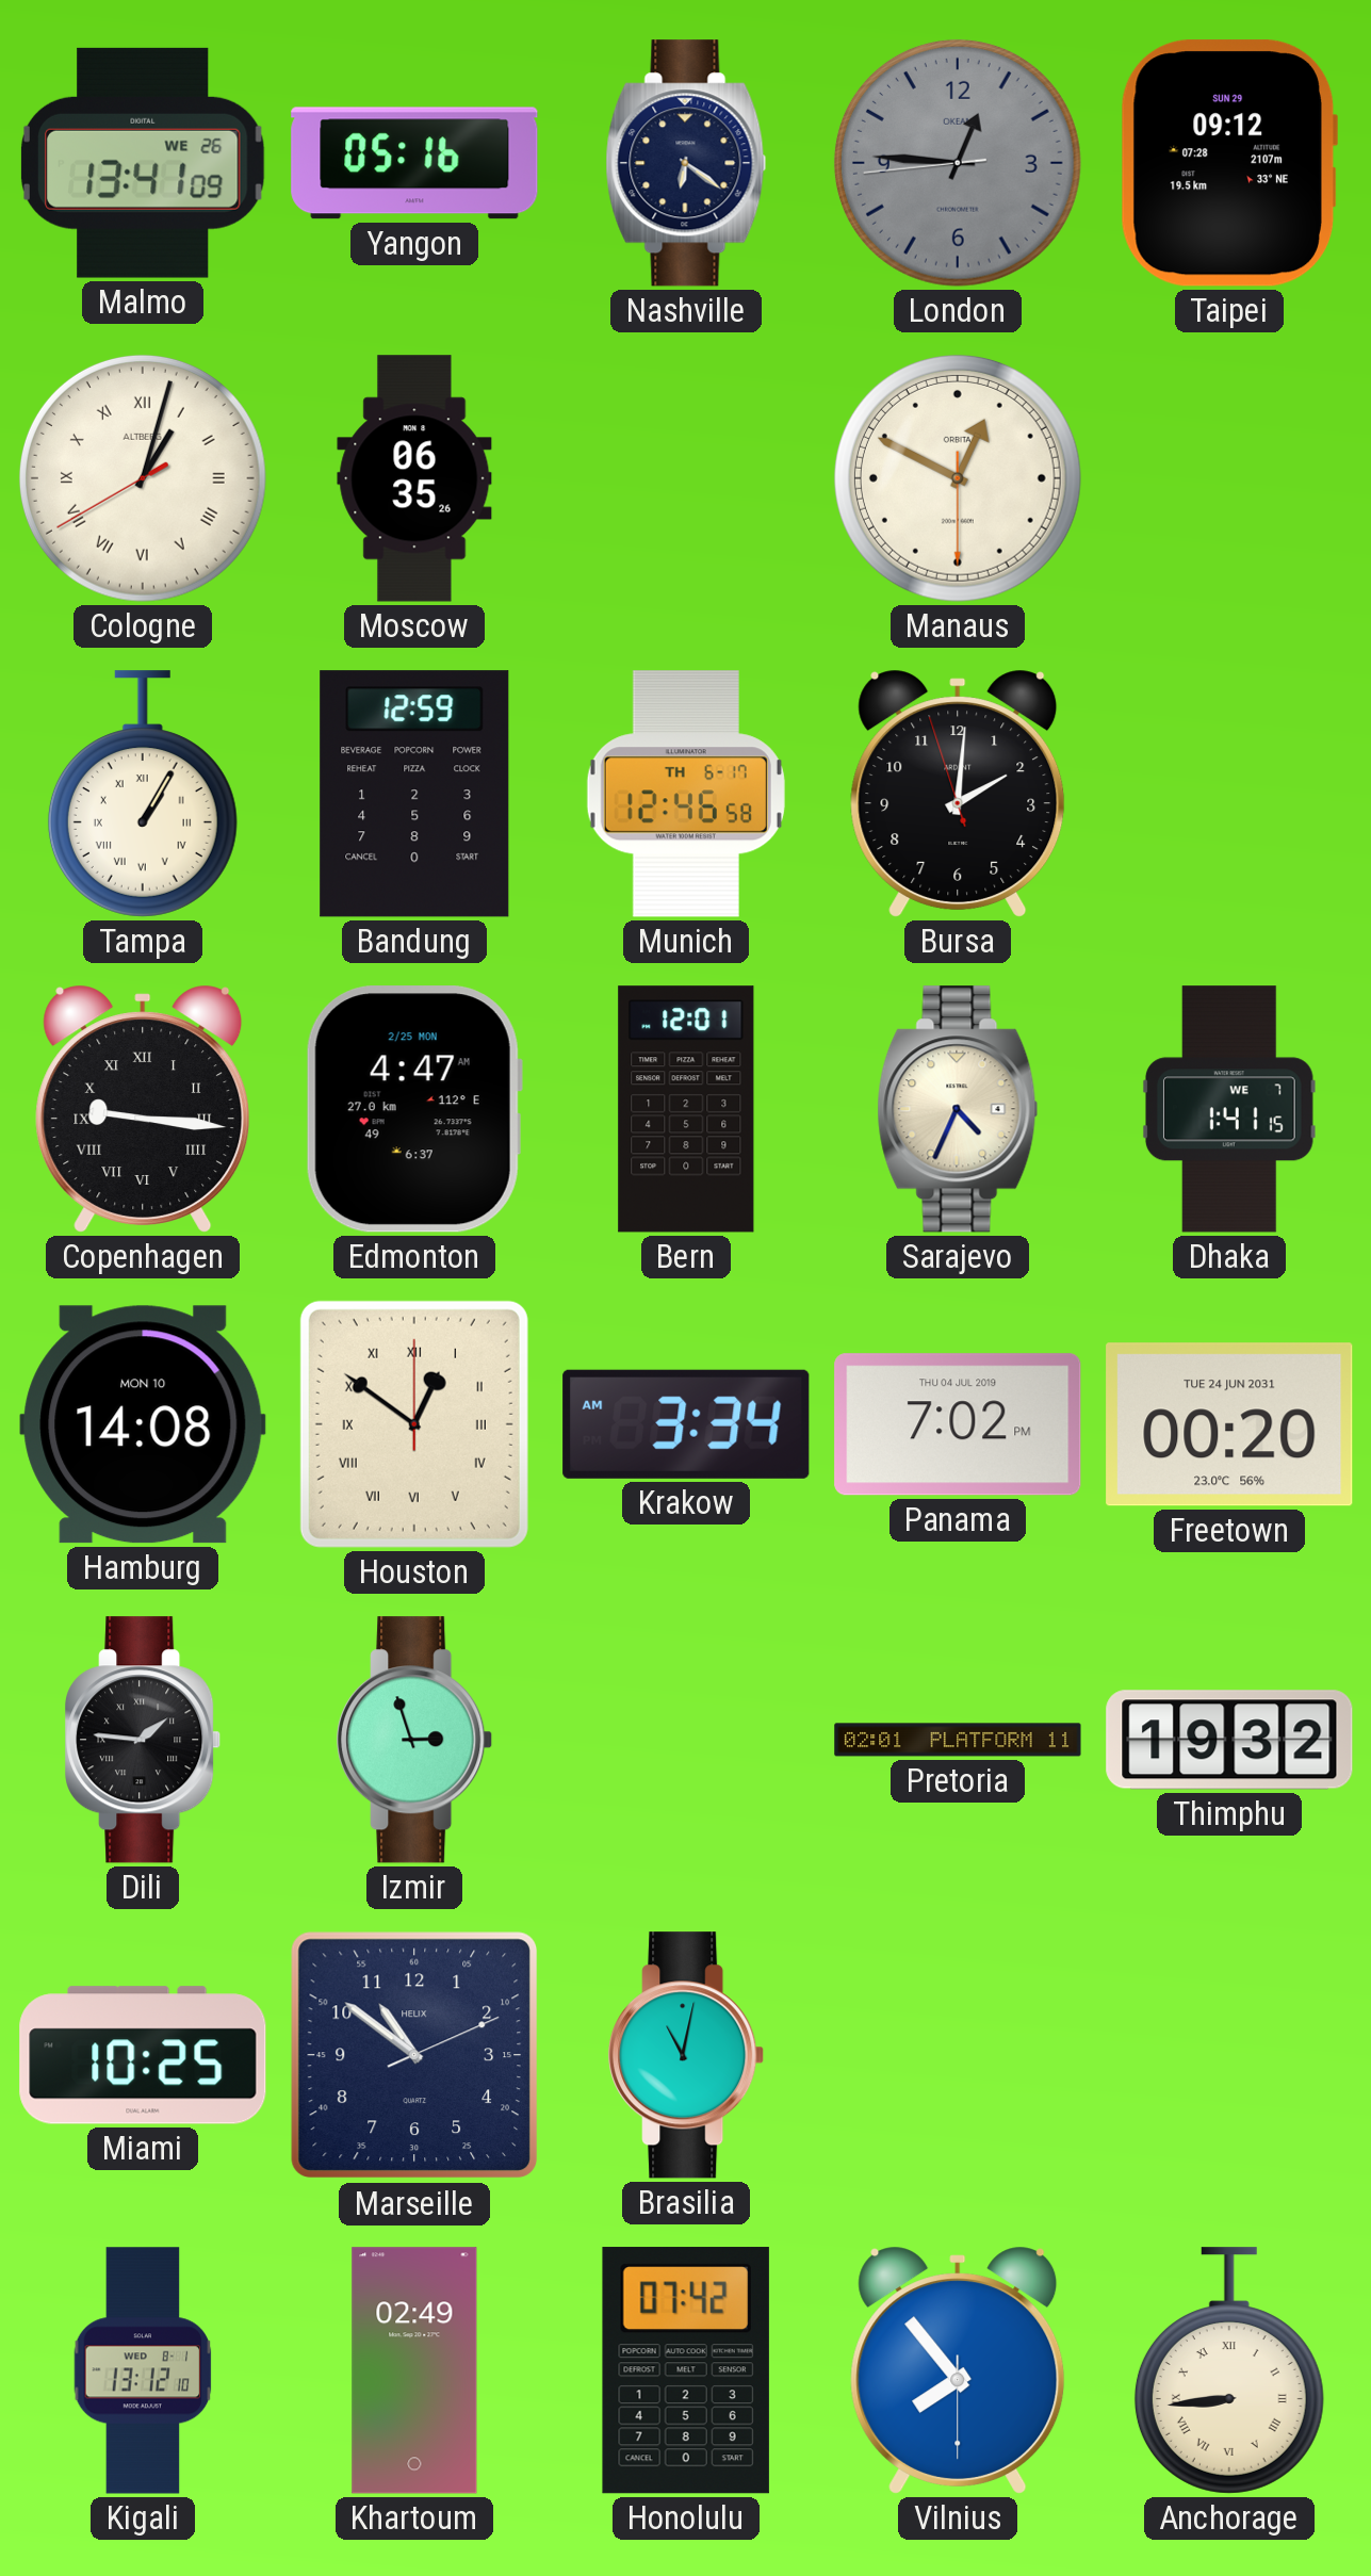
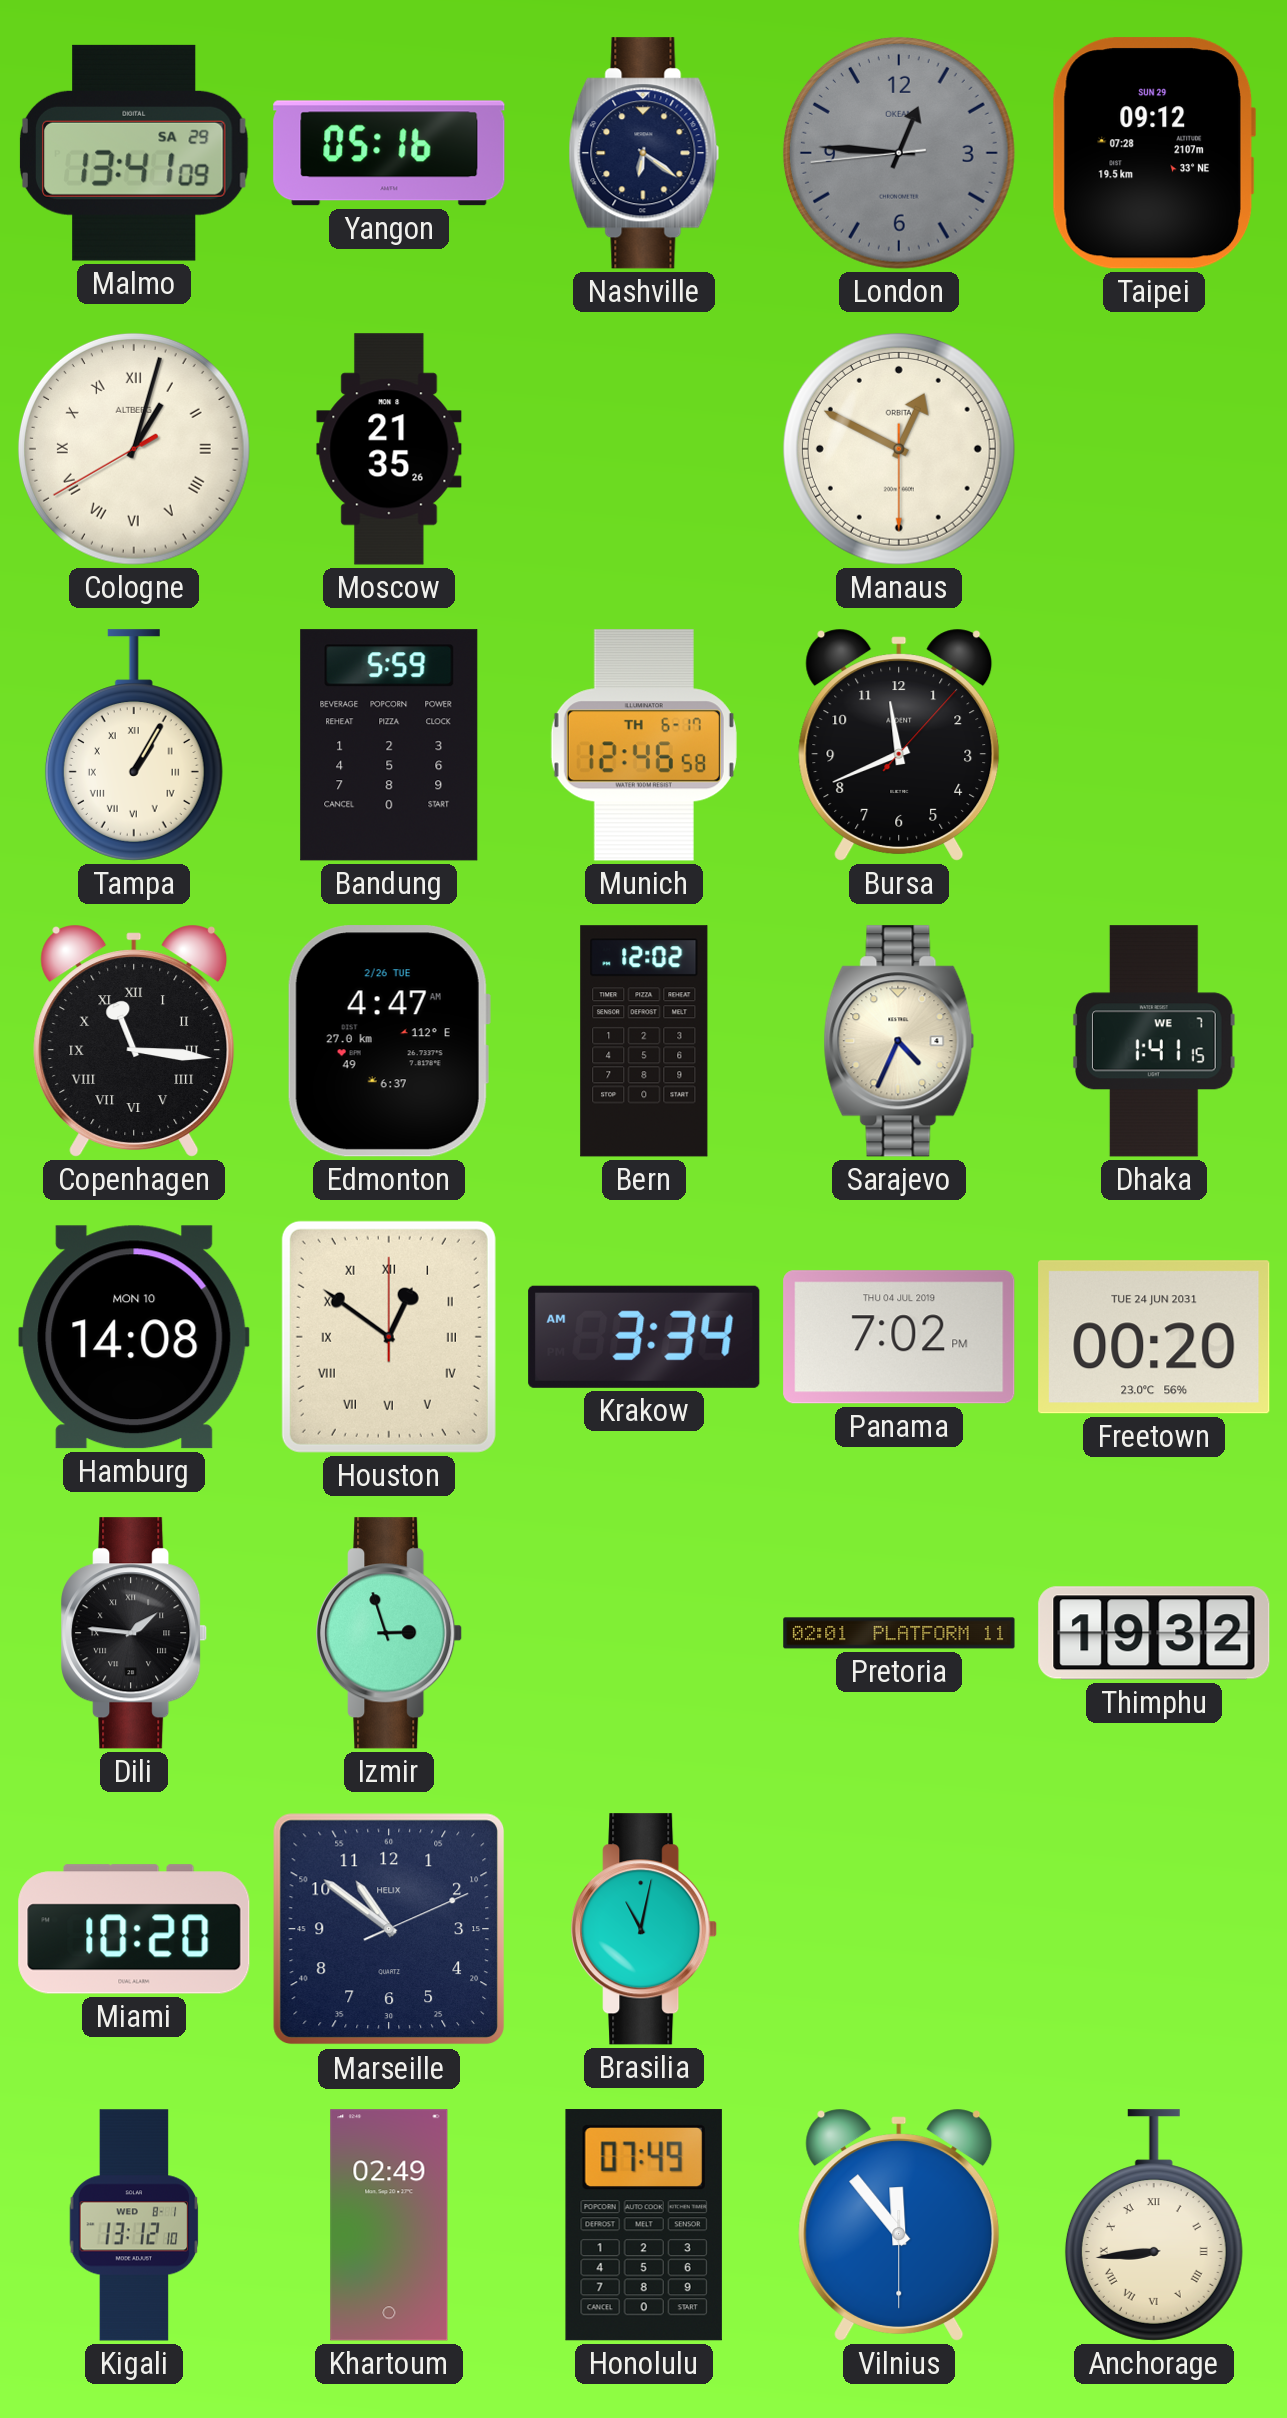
Malmo date: WE 26 -> SA 29 (134, 153)
Moscow: 06:35 -> 21:35 (389, 449)
Bandung: 12:59 -> 5:59 (389, 745)
Bursa: 2:00 -> 11:41 (899, 745)
Copenhagen: 9:16 -> 11:16 (134, 1041)
Edmonton date: 2/25 MON -> 2/26 TUE (389, 1041)
Bern: 12:01 -> 12:02 (644, 1041)
Miami: 10:25 -> 10:20 (134, 1929)
Honolulu: 07:42 -> 07:49 (644, 2225)
Vilnius: 7:53 -> 11:53 (899, 2225)
